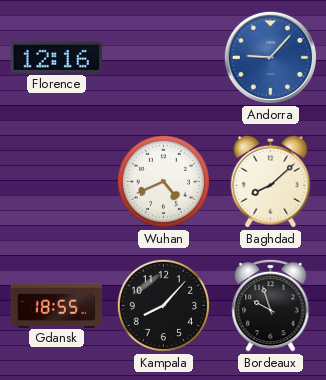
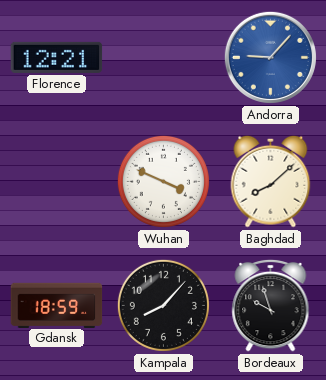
Florence: 12:16 -> 12:21 (57, 57)
Wuhan: 4:41 -> 3:49 (163, 181)
Gdansk: 18:55 -> 18:59 (57, 305)
